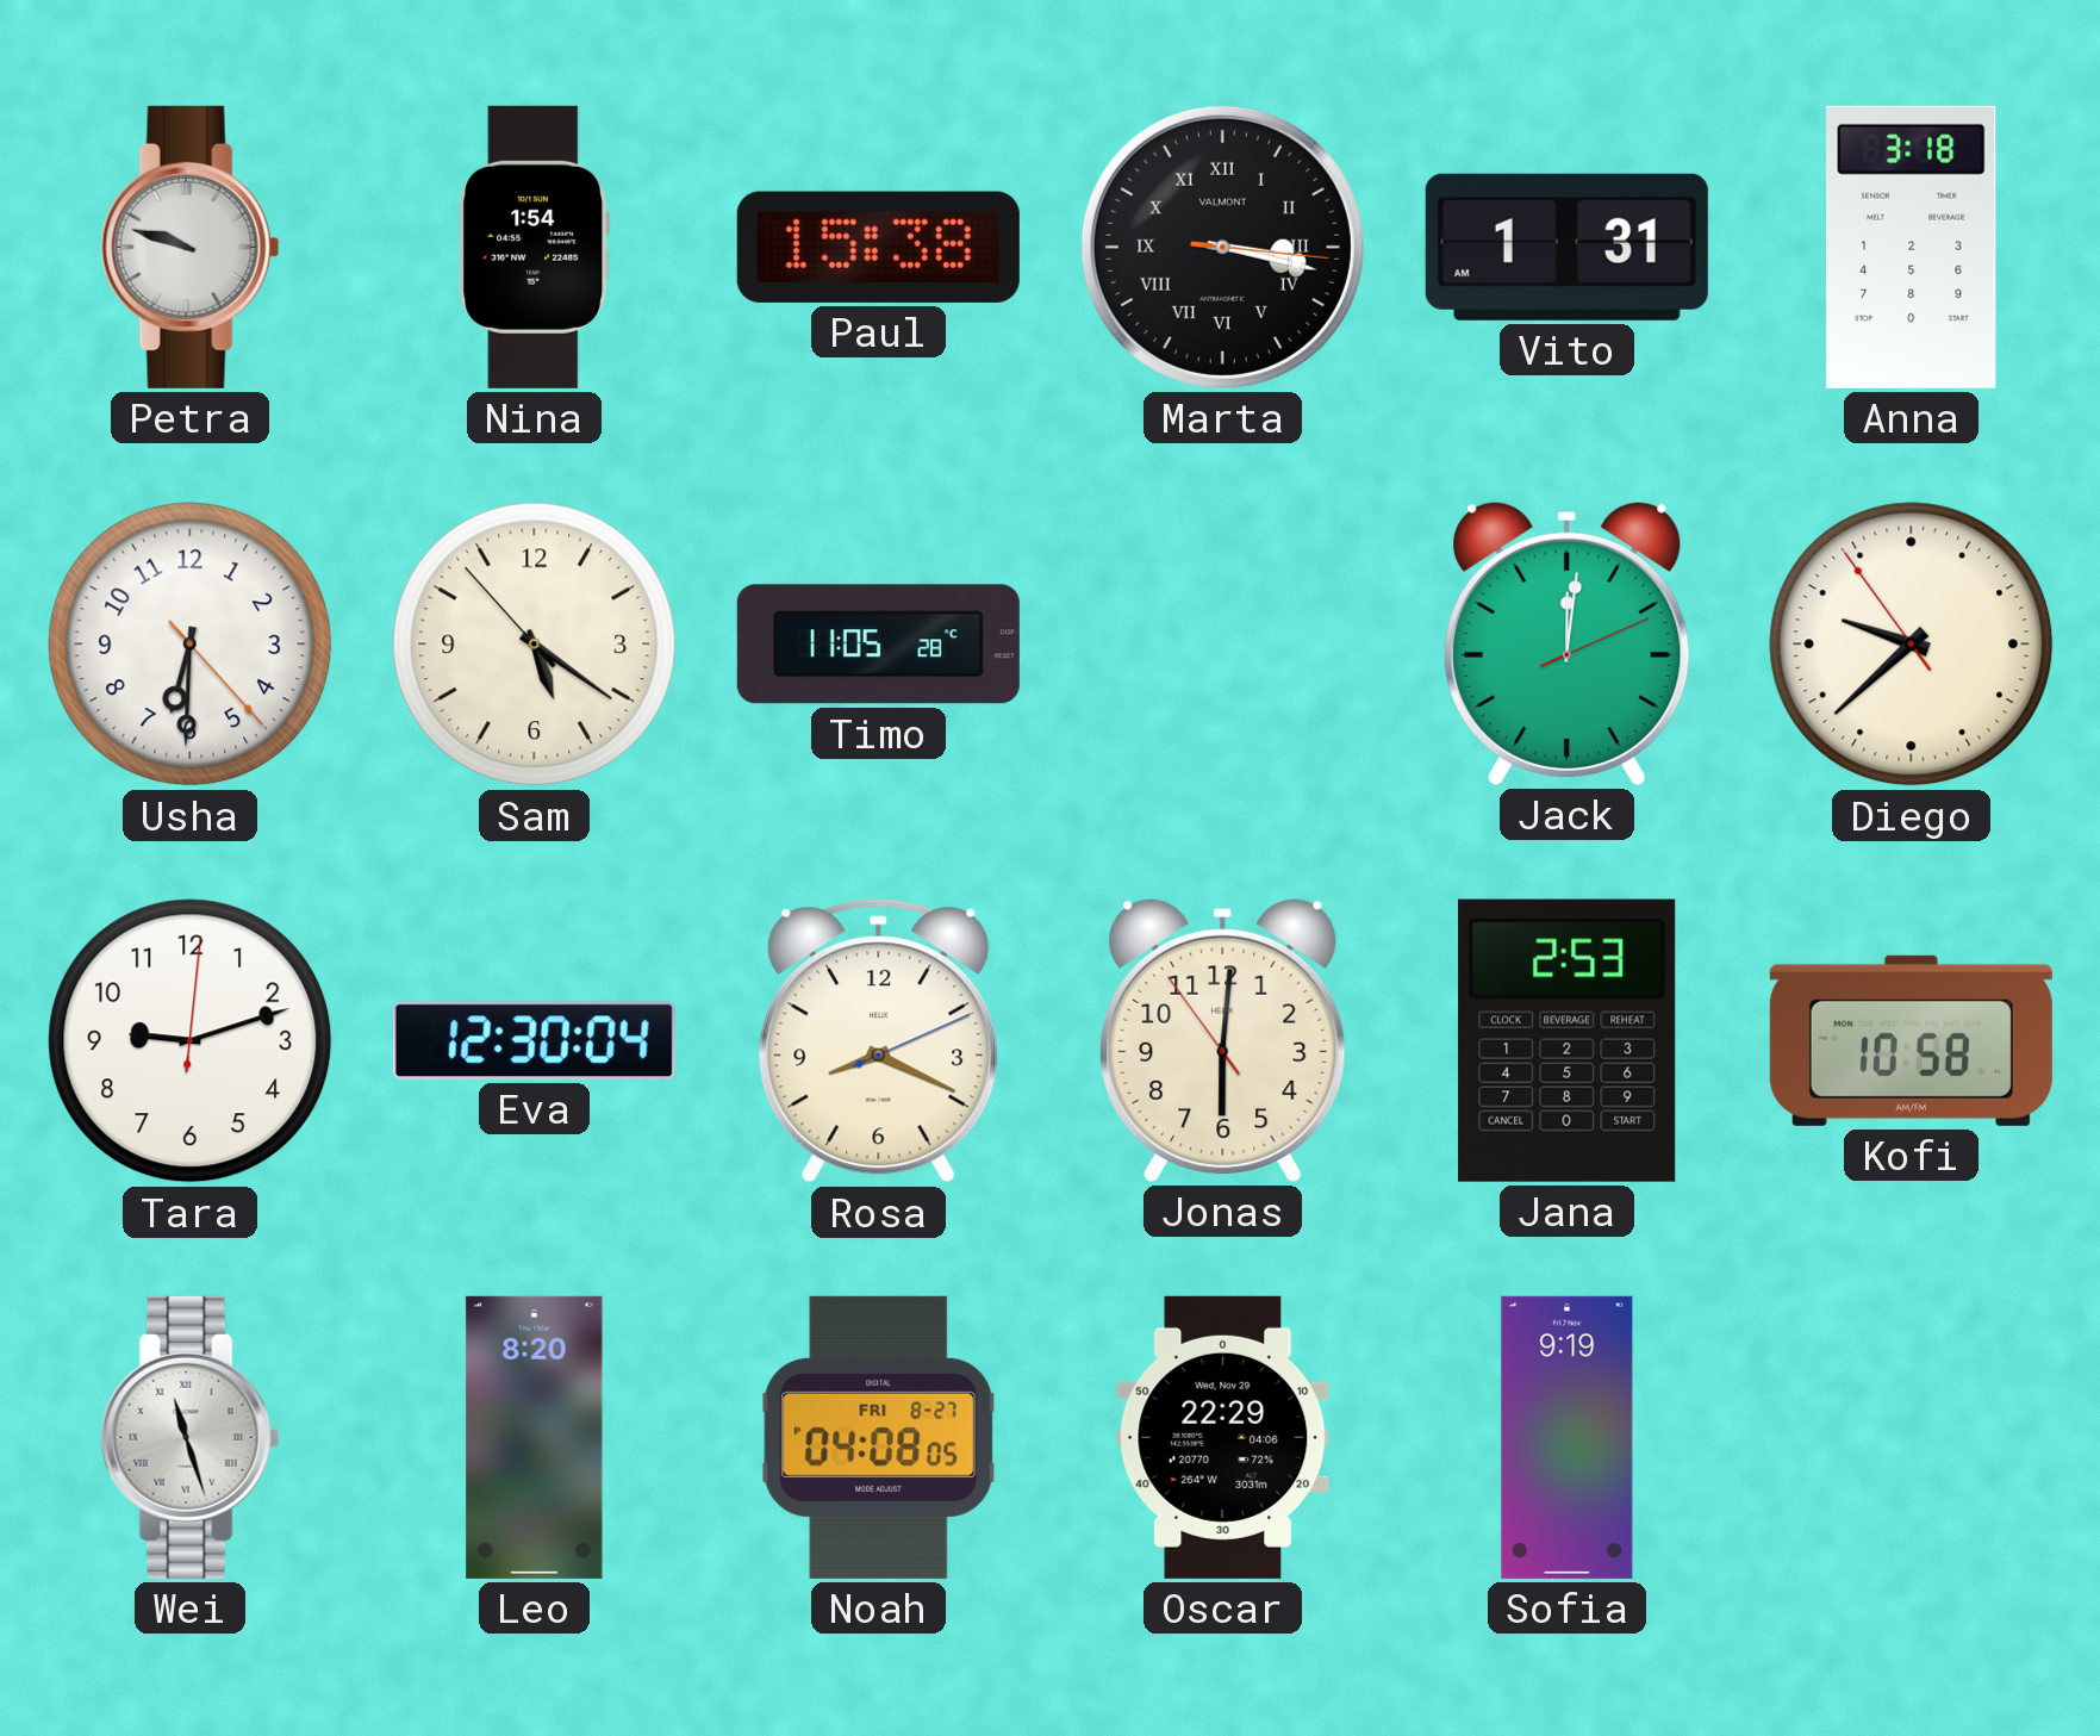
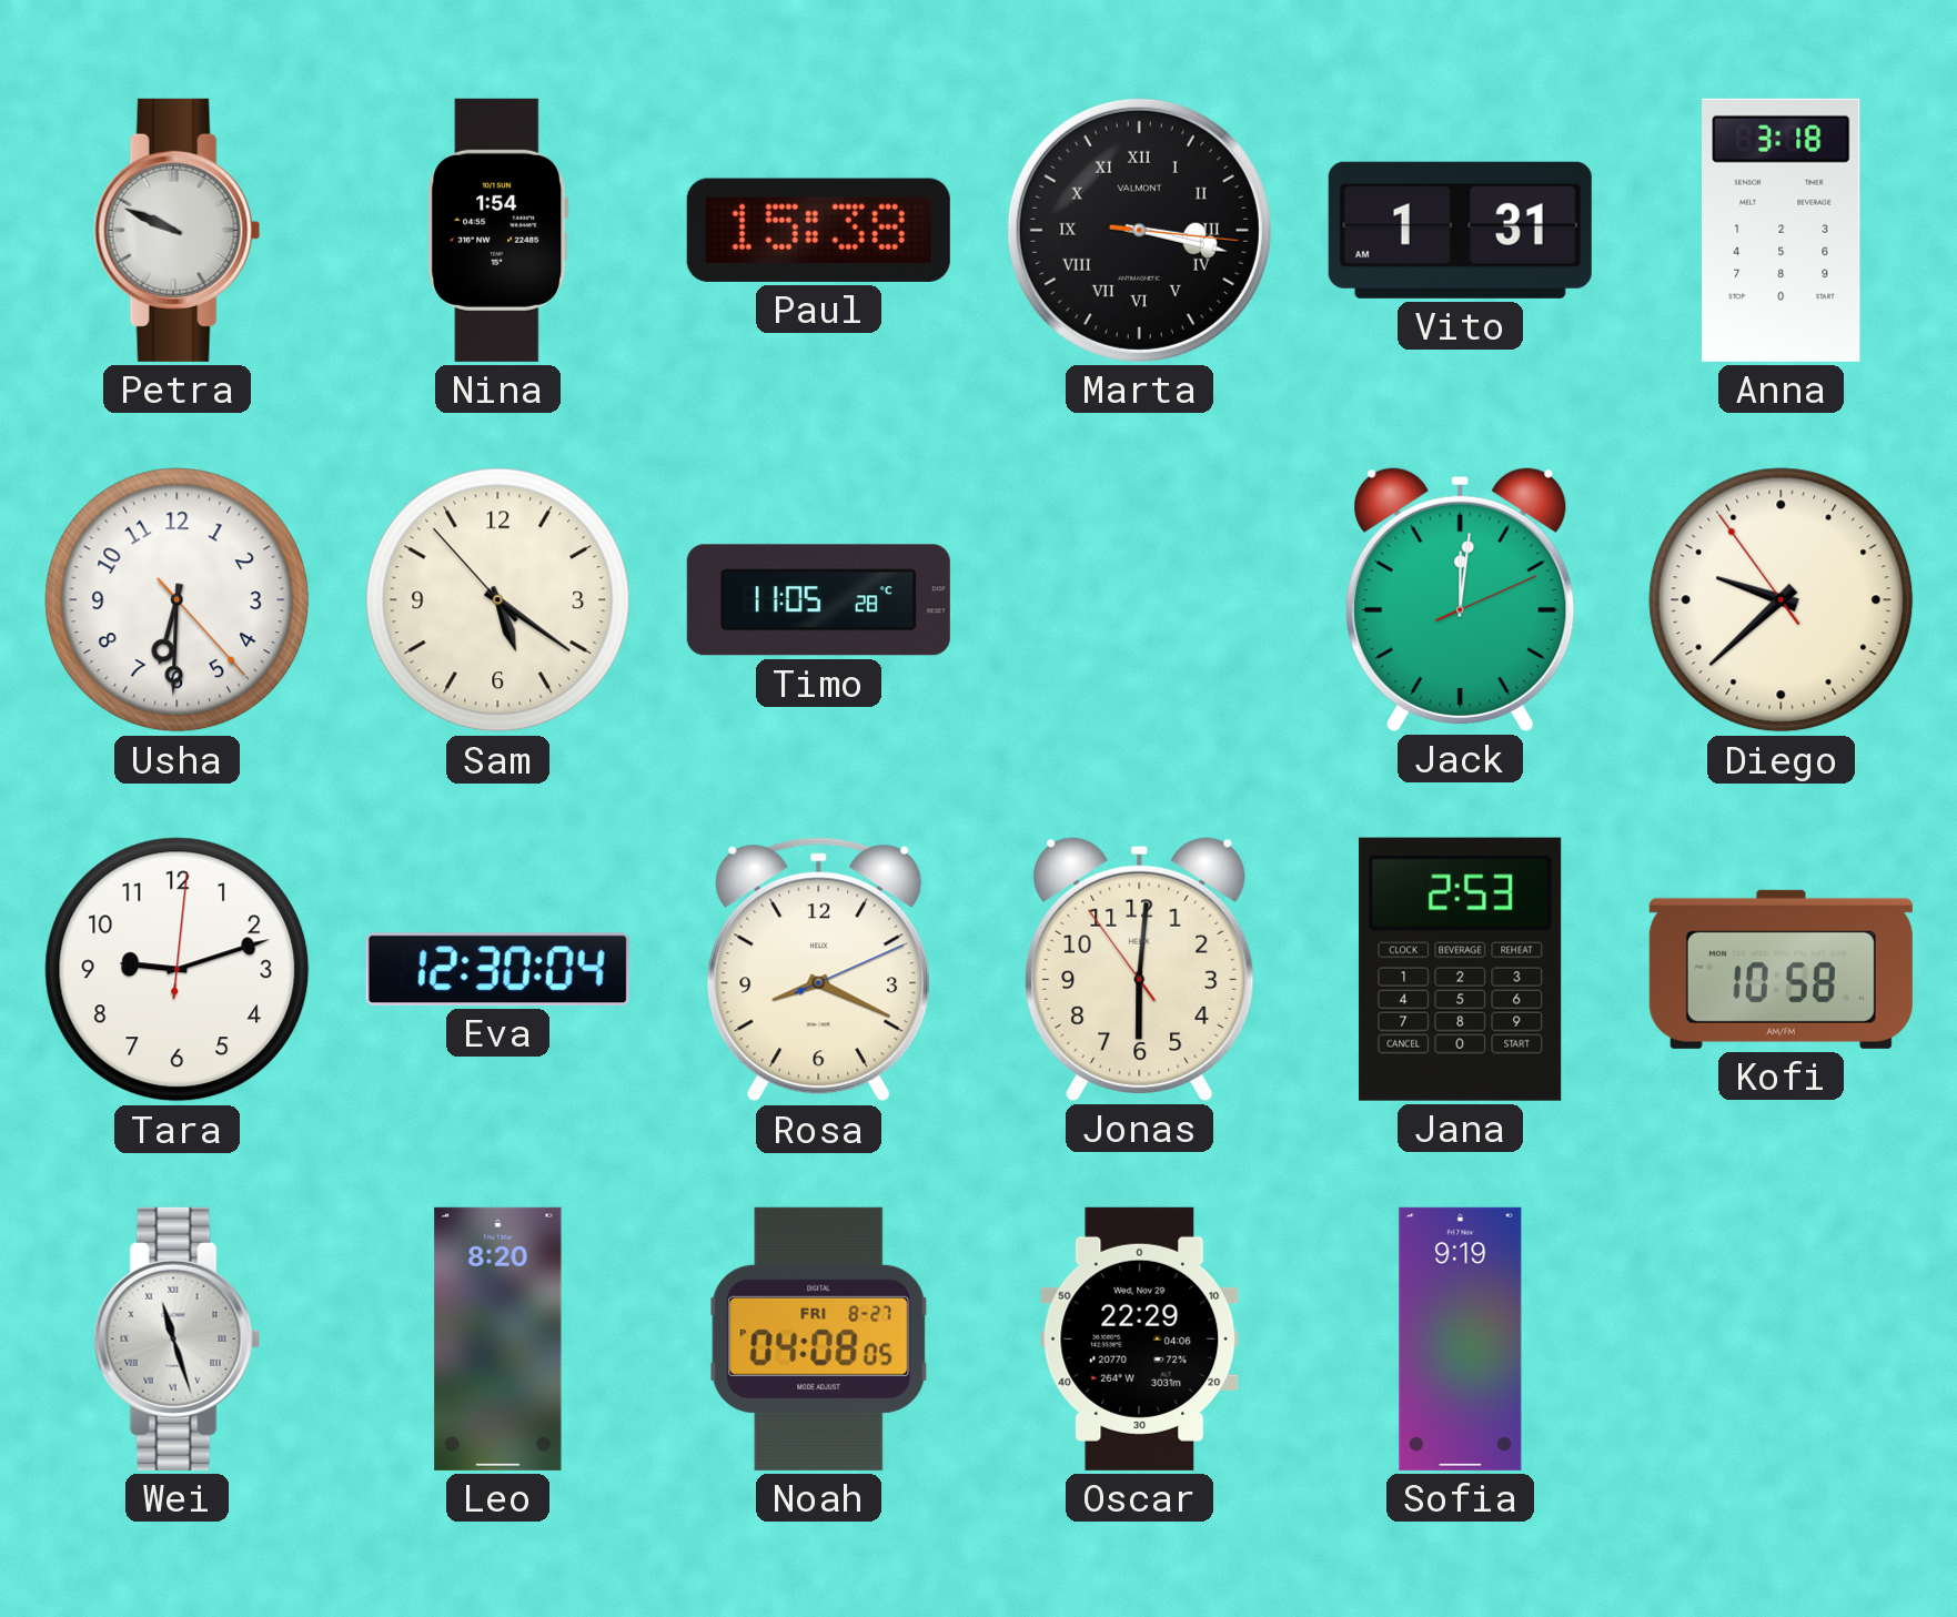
Petra: 9:48 -> 9:49 (178, 230)
